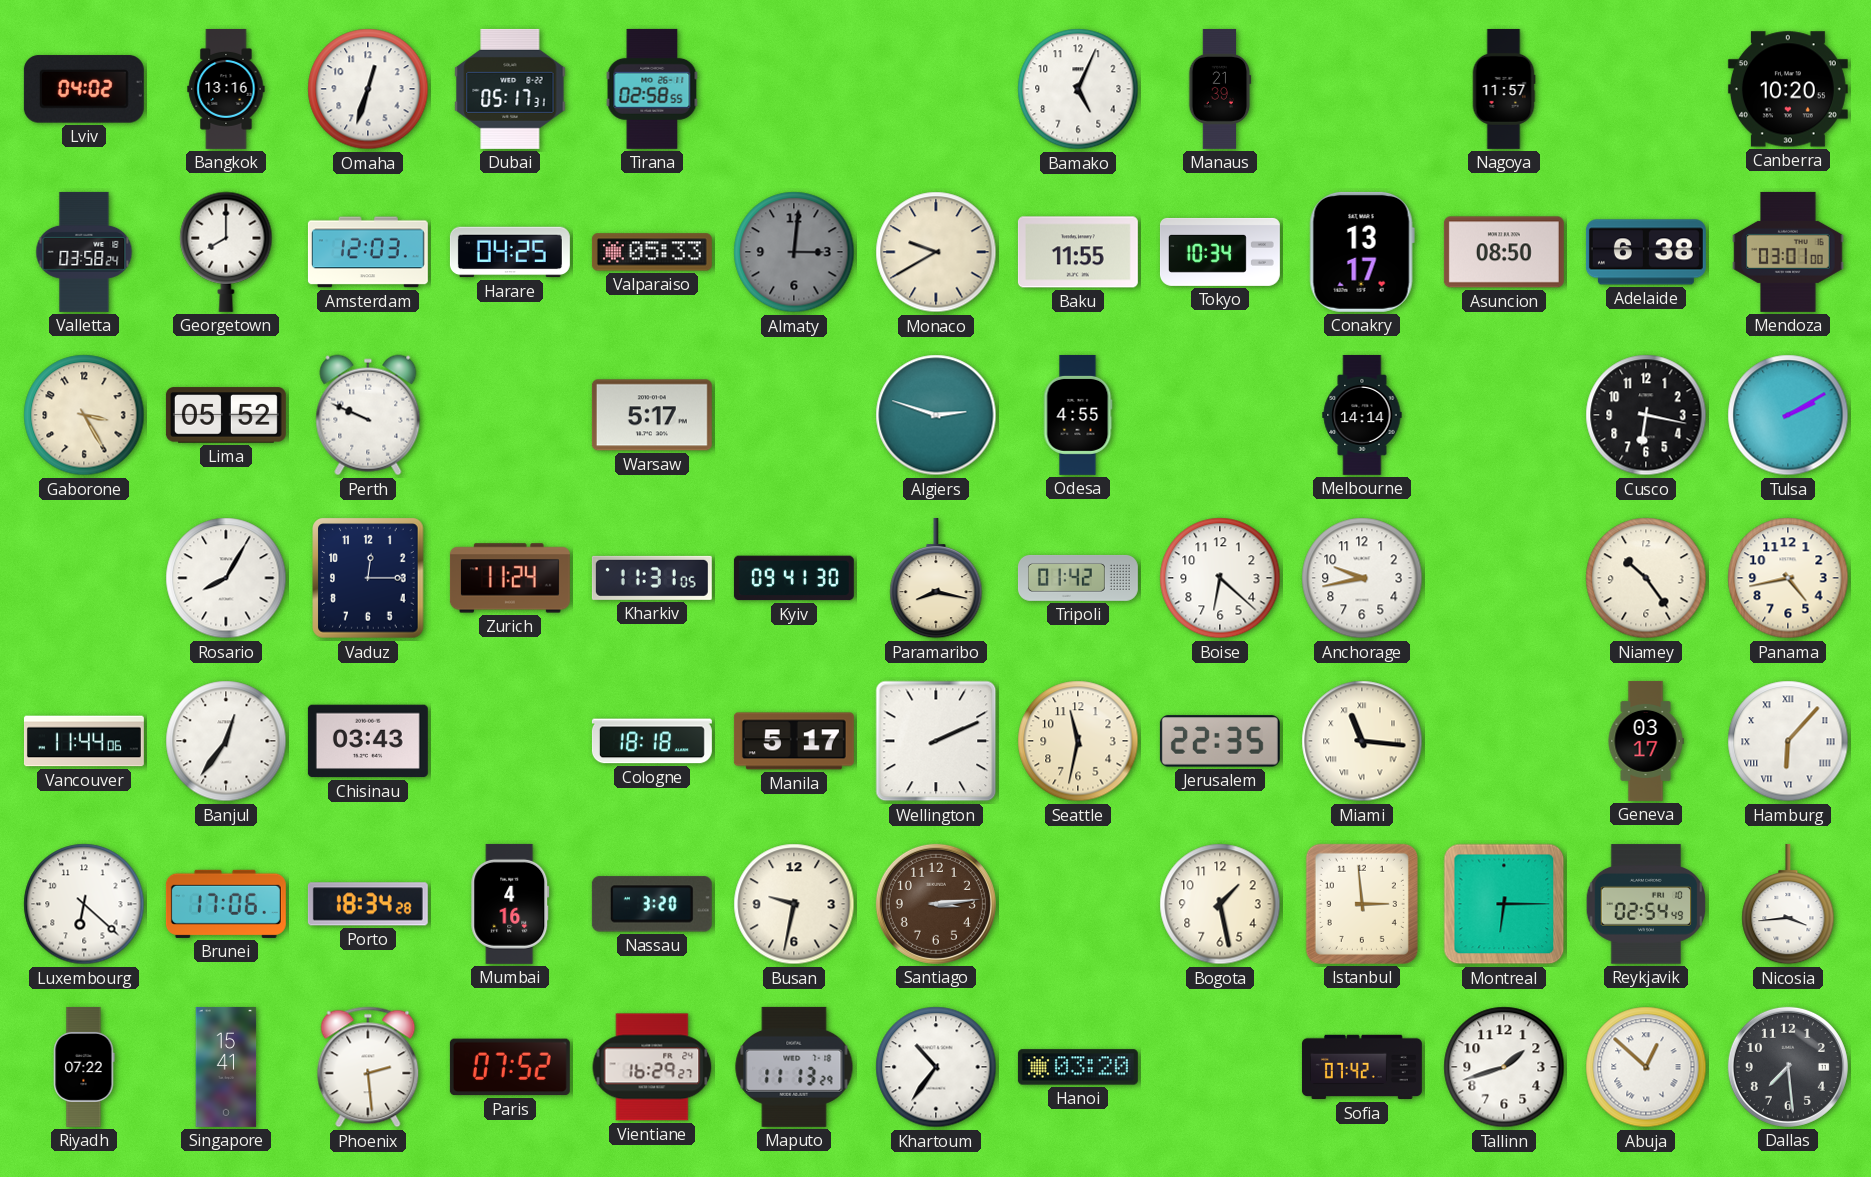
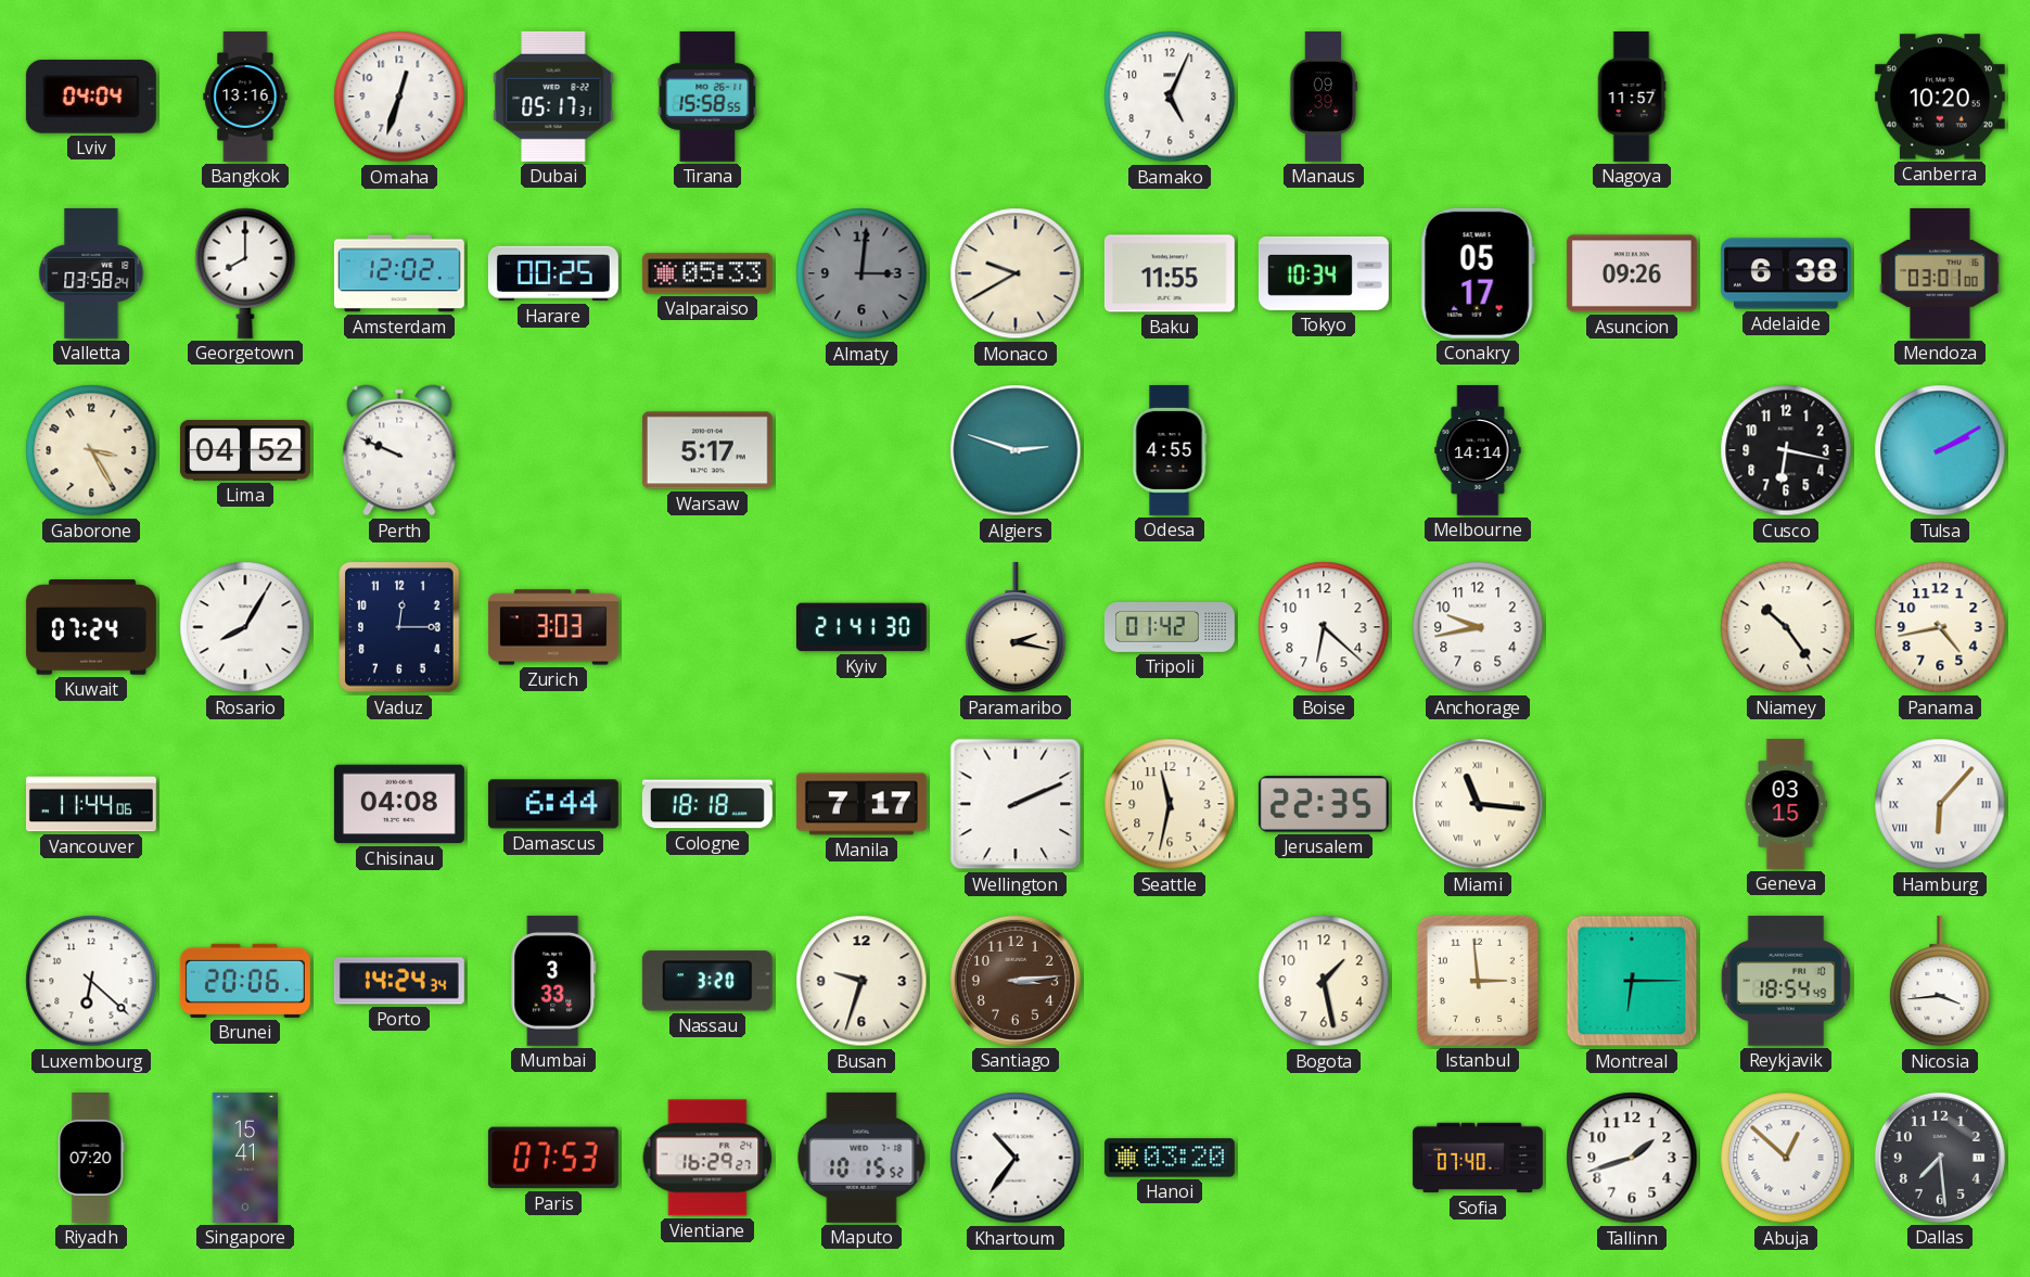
Lviv: 04:02 -> 04:04 (91, 97)
Tirana: 02:58 -> 15:58 (707, 97)
Manaus: 21:39 -> 09:39 (1324, 97)
Amsterdam: 12:03 -> 12:02 (399, 273)
Harare: 04:25 -> 00:25 (553, 273)
Conakry: 13:17 -> 05:17 (1478, 273)
Asuncion: 08:50 -> 09:26 (1632, 273)
Lima: 05:52 -> 04:52 (245, 450)
Kuwait: none -> 07:24 (91, 627)
Zurich: 11:24 -> 3:03 (553, 627)
Kharkiv: 11:31 -> none (652, 578)
Kyiv: 09:41 -> 21:41 (861, 627)
Paramaribo: 8:17 -> 2:17 (1016, 627)
Banjul: 12:36 -> none (226, 741)
Chisinau: 03:43 -> 04:08 (399, 804)
Damascus: none -> 6:44 (553, 804)
Manila: 5:17 -> 7:17 (861, 804)
Geneva: 03:17 -> 03:15 (1786, 804)
Brunei: 17:06 -> 20:06 (245, 981)
Porto: 18:34 -> 14:24 (399, 981)
Mumbai: 4:16 -> 3:33 (553, 981)
Busan: 9:32 -> 9:33 (861, 981)
Reykjavik: 02:54 -> 18:54 (1786, 981)
Riyadh: 07:22 -> 07:20 (91, 1158)
Phoenix: 2:29 -> none (368, 1067)
Paris: 07:52 -> 07:53 (553, 1158)
Maputo: 11:13 -> 10:15 (861, 1158)
Sofia: 07:42 -> 07:40 (1478, 1158)
